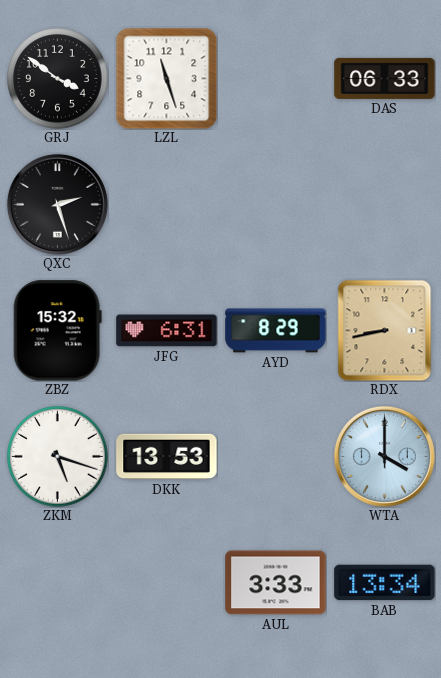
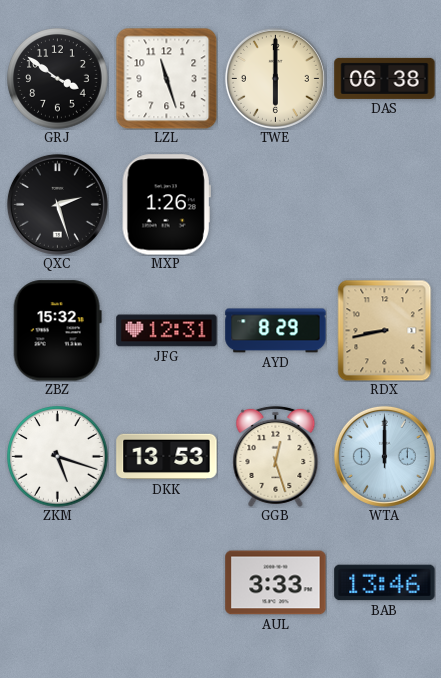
TWE: none -> 6:00 (275, 78)
DAS: 06:33 -> 06:38 (385, 78)
MXP: none -> 1:26 (166, 205)
JFG: 6:31 -> 12:31 (167, 331)
GGB: none -> 12:27 (276, 456)
WTA: 4:00 -> 12:00 (384, 456)
BAB: 13:34 -> 13:46 (385, 583)
